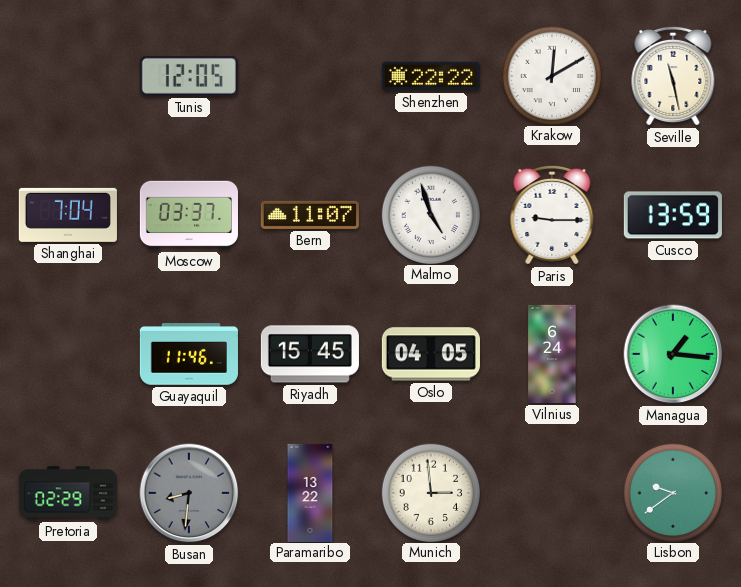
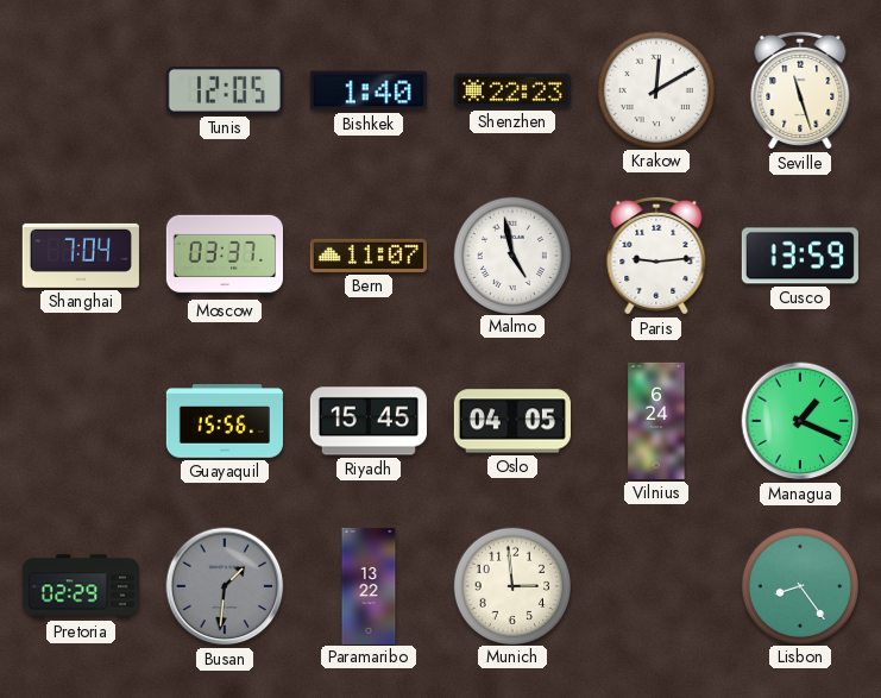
Bishkek: none -> 1:40 (369, 90)
Shenzhen: 22:22 -> 22:23 (512, 90)
Seville: 11:28 -> 11:27 (800, 90)
Malmo: 4:57 -> 4:58 (511, 254)
Paris: 9:15 -> 9:14 (656, 256)
Guayaquil: 11:46 -> 15:56 (225, 421)
Managua: 1:16 -> 1:19 (800, 421)
Busan: 8:31 -> 1:31 (225, 586)
Lisbon: 9:39 -> 8:24 (799, 585)
